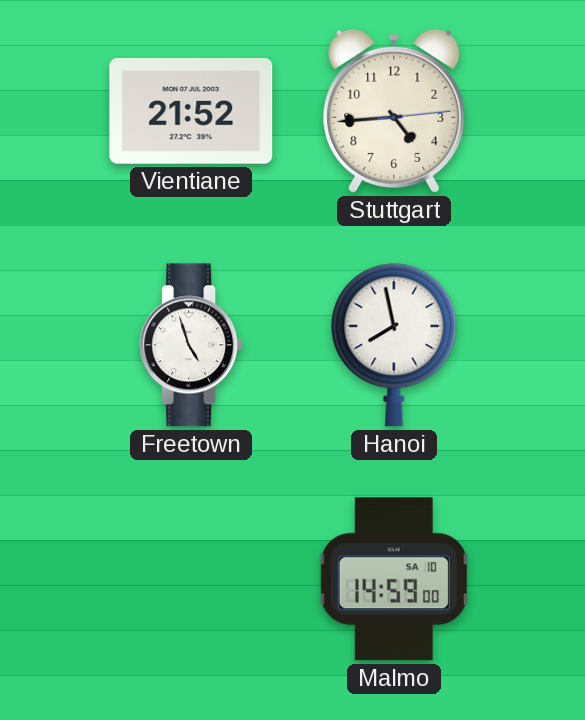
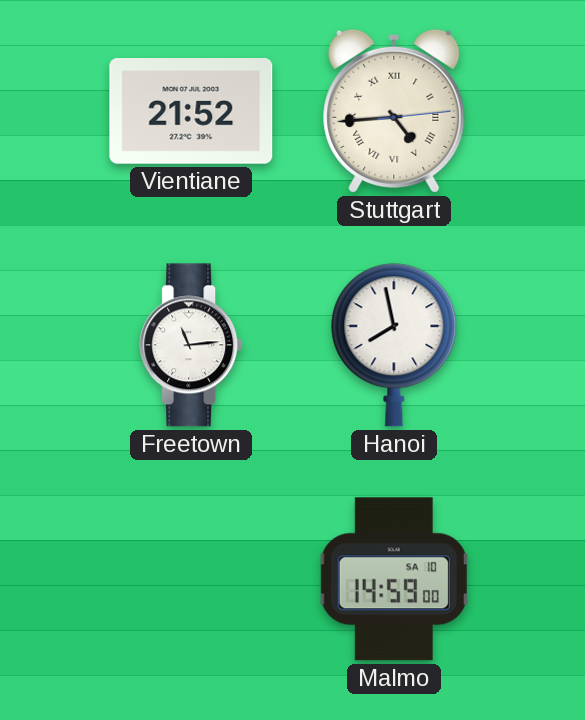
Stuttgart numerals: Arabic -> Roman (394, 111)
Freetown: 4:57 -> 11:14 (191, 345)
